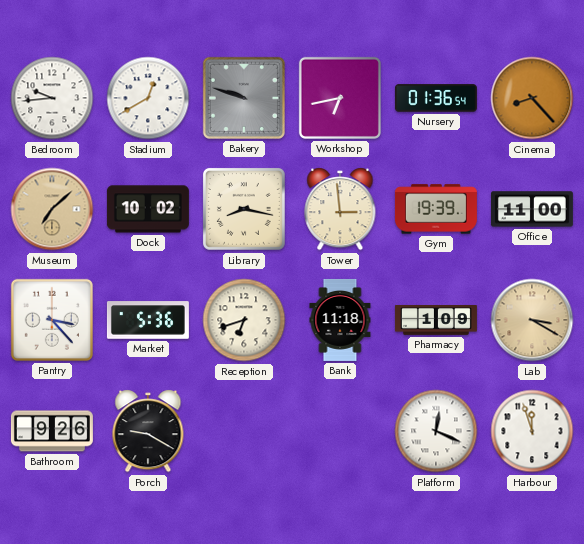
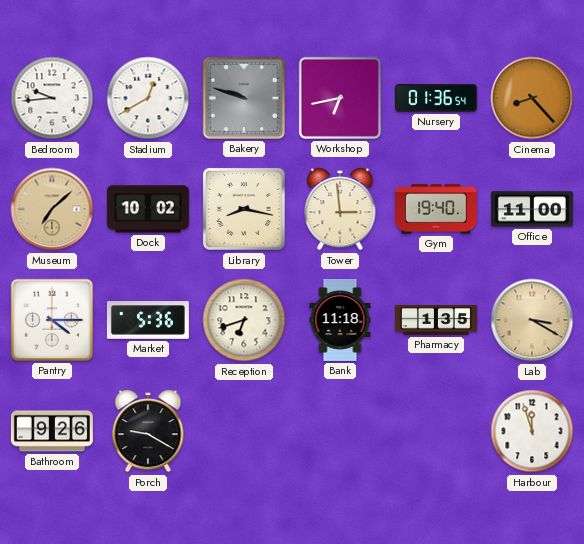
Gym: 19:39 -> 19:40 (436, 209)
Pantry: 3:23 -> 4:15 (52, 320)
Pharmacy: 1:09 -> 1:35 (436, 321)
Platform: 12:19 -> none (436, 431)
